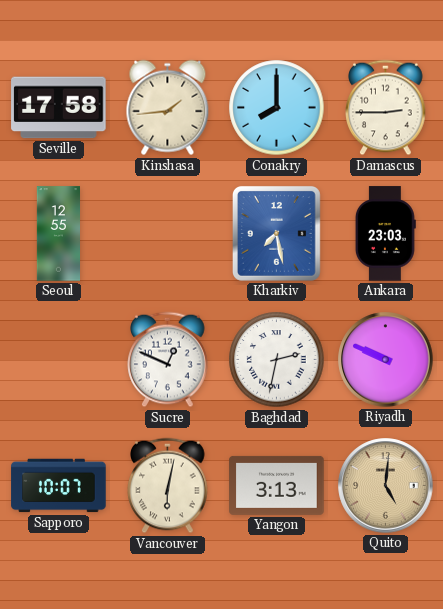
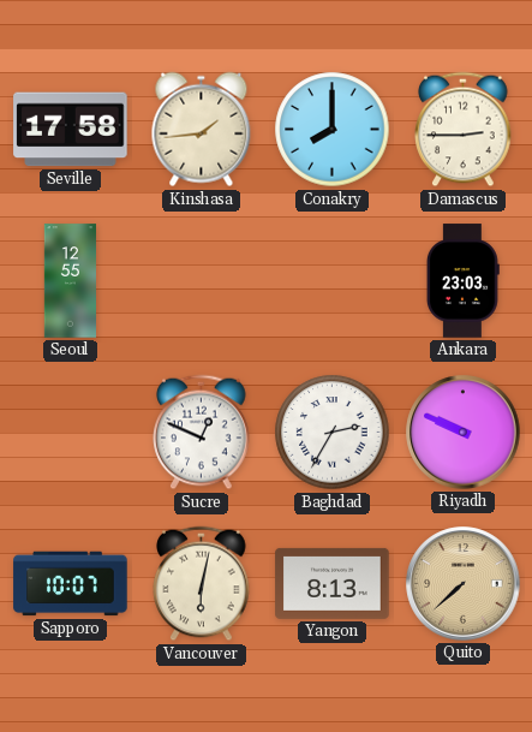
Kharkiv: 7:28 -> none (276, 233)
Baghdad: 2:32 -> 2:35 (333, 433)
Yangon: 3:13 -> 8:13 (333, 583)
Quito: 5:01 -> 7:38 (464, 584)
